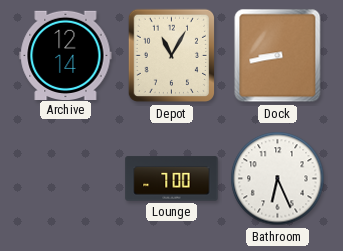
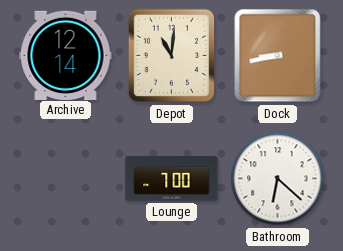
Depot: 11:05 -> 11:01 (171, 56)
Bathroom: 6:26 -> 6:22 (278, 179)
